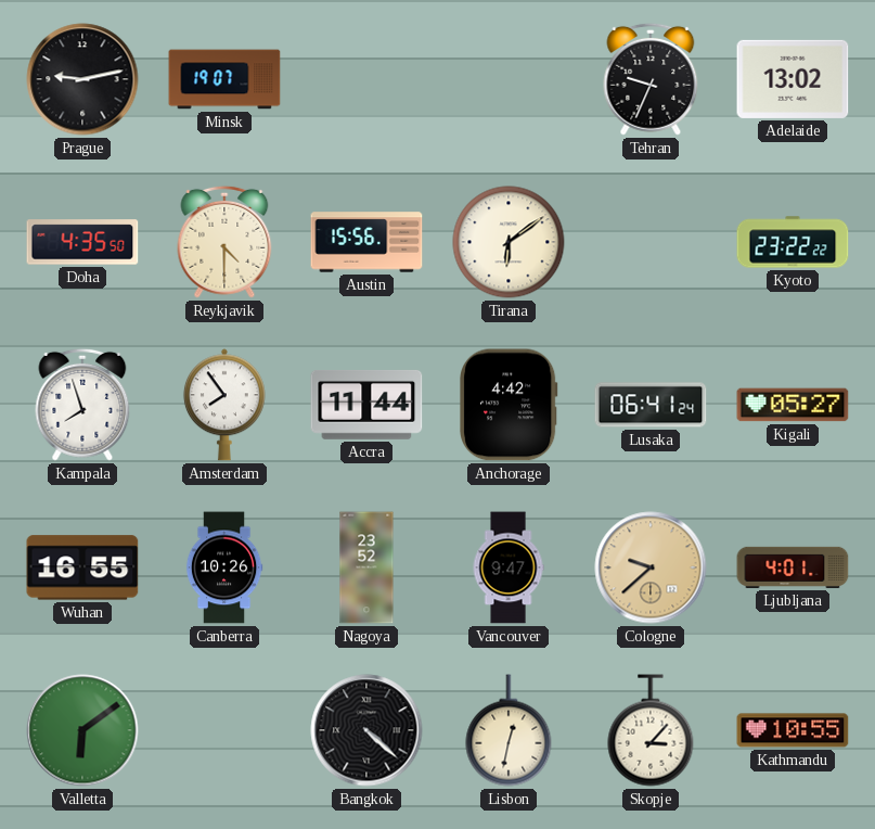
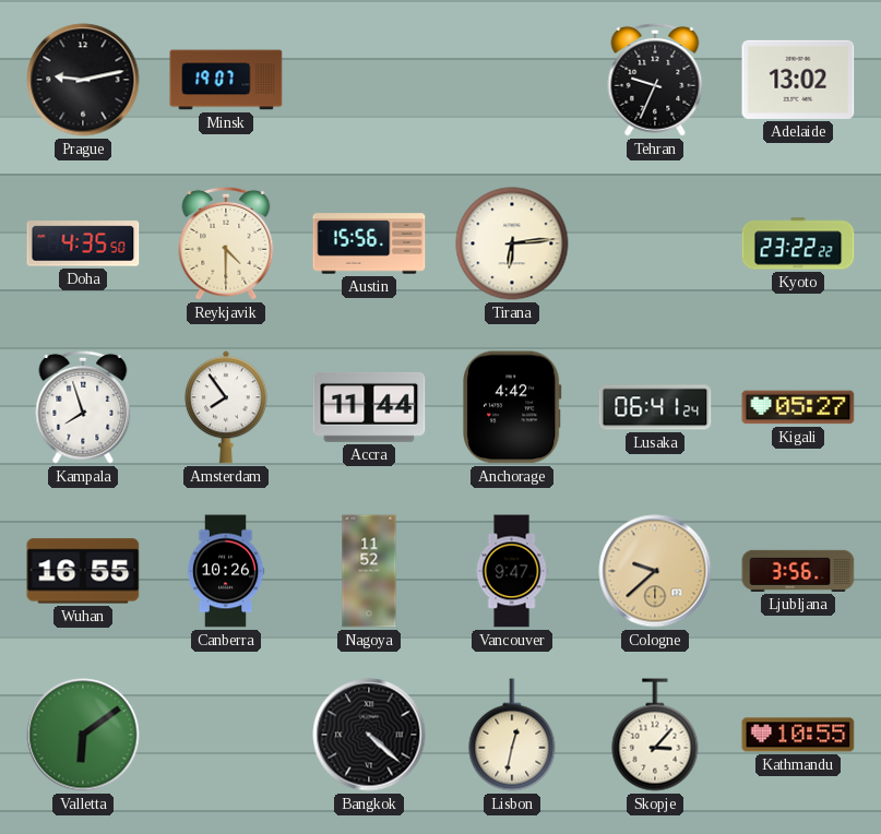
Tirana: 6:09 -> 6:14 (512, 243)
Nagoya: 23:52 -> 11:52 (369, 571)
Ljubljana: 4:01 -> 3:56 (798, 571)
